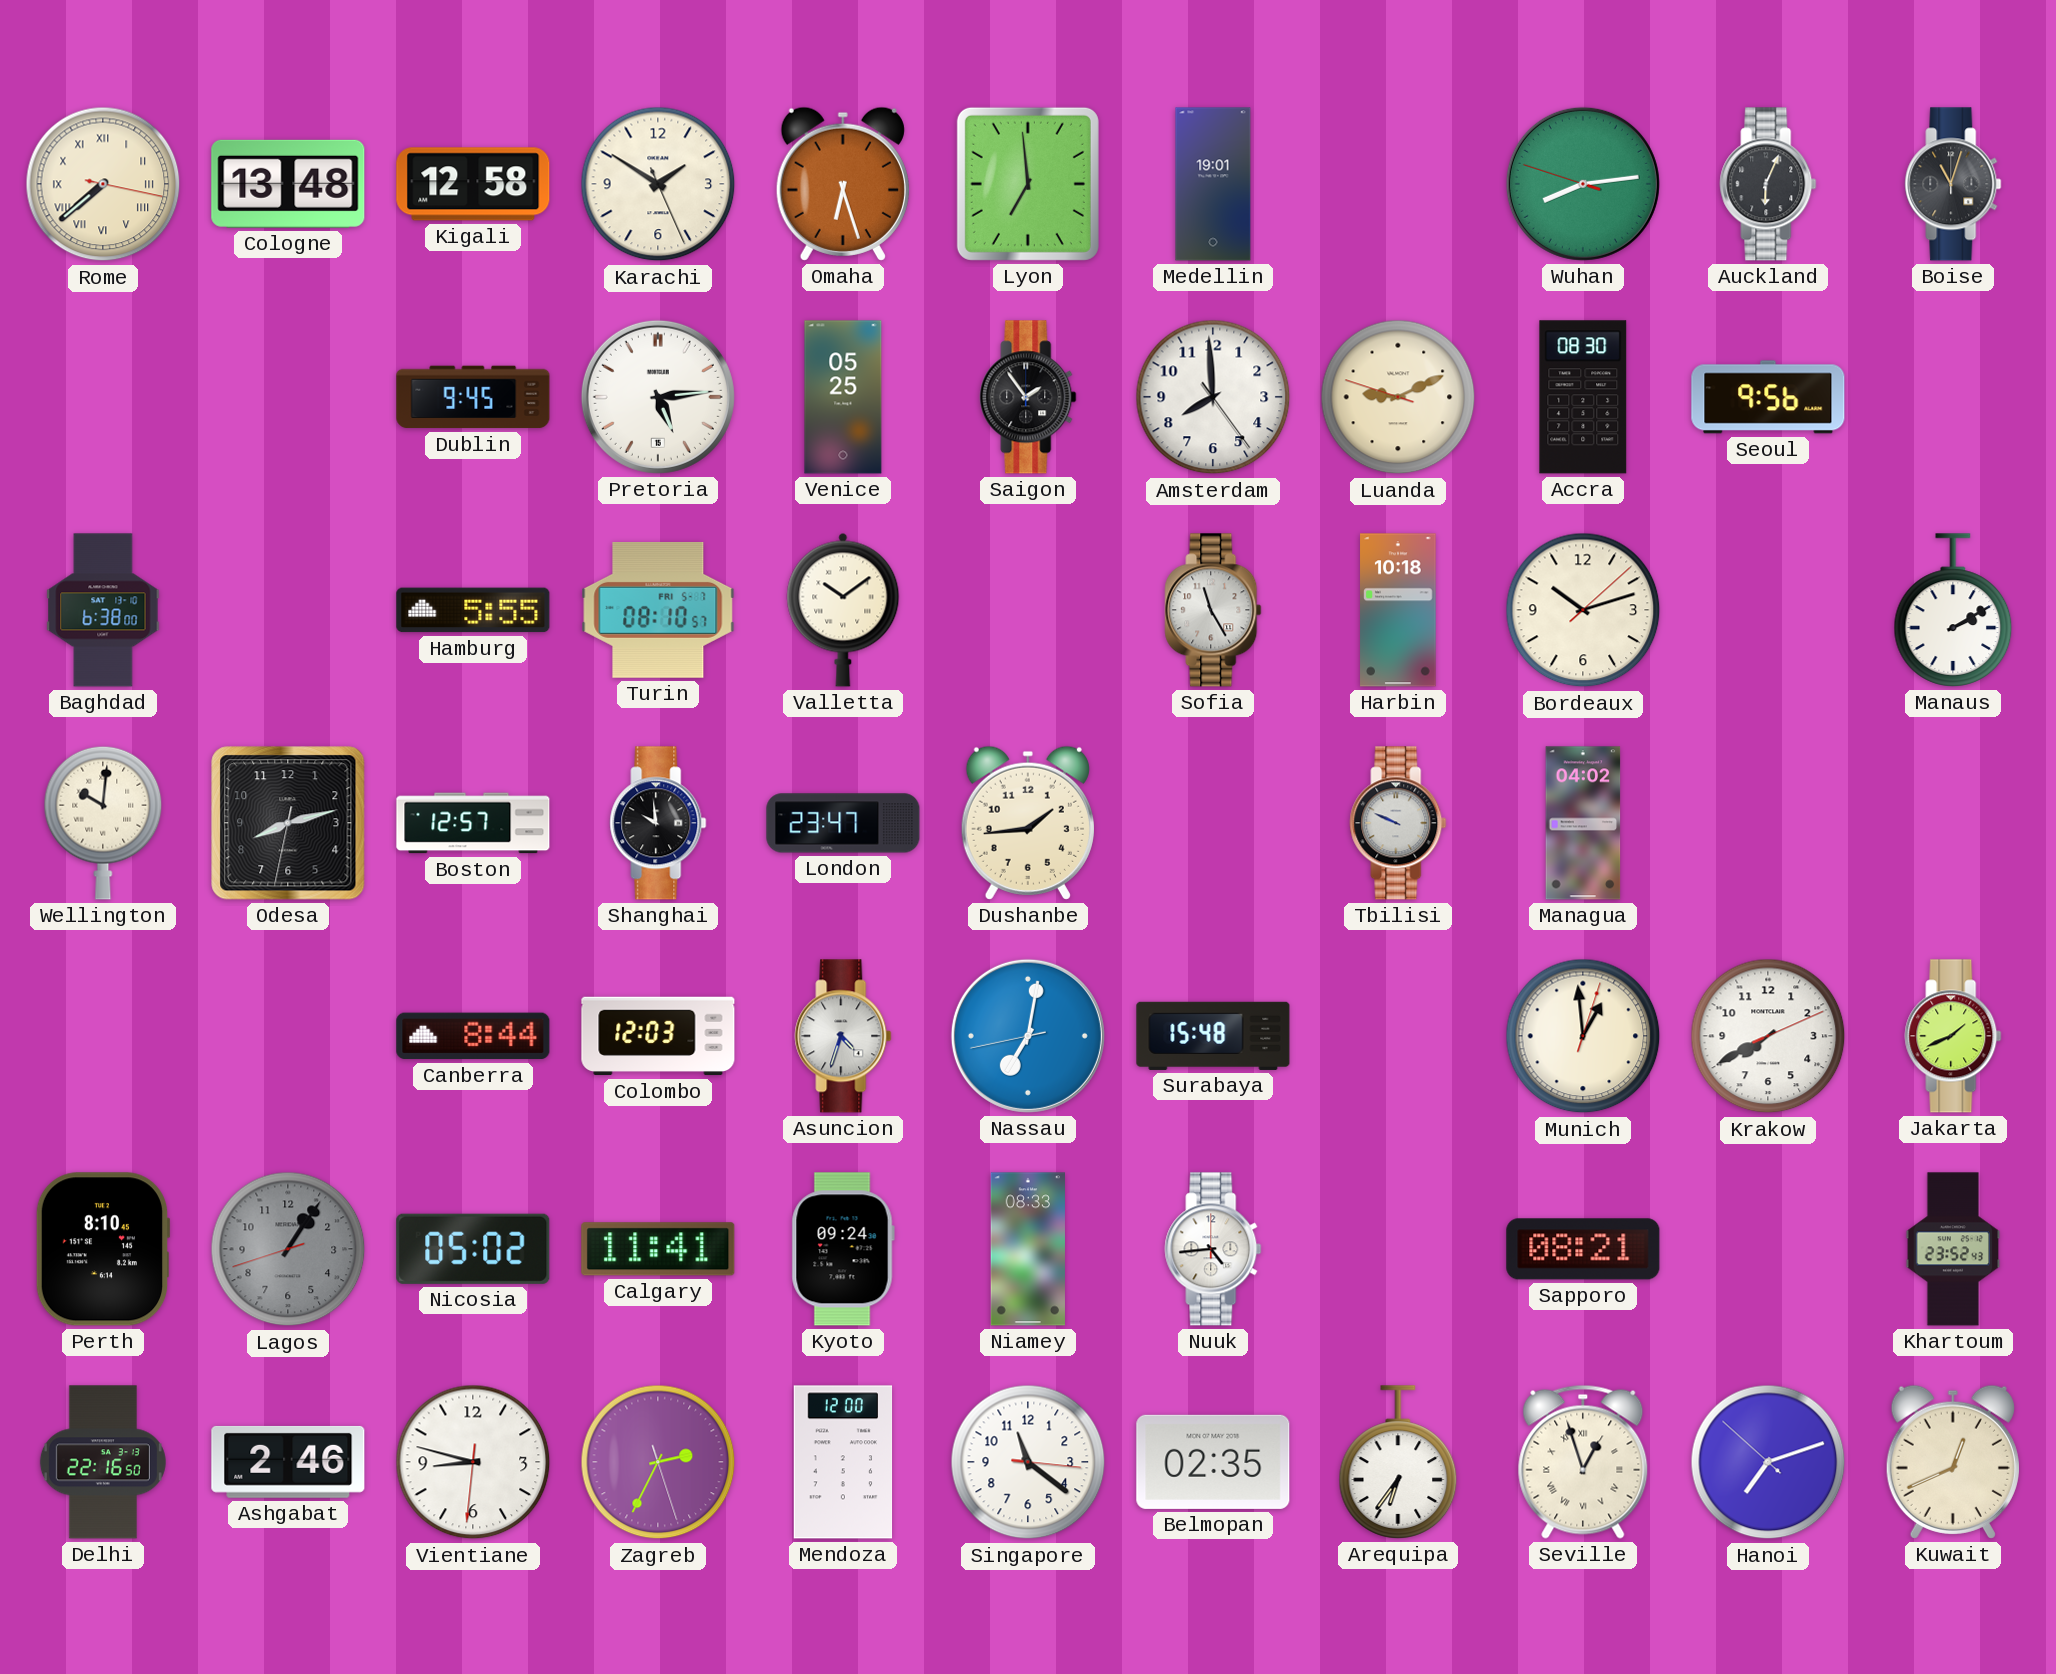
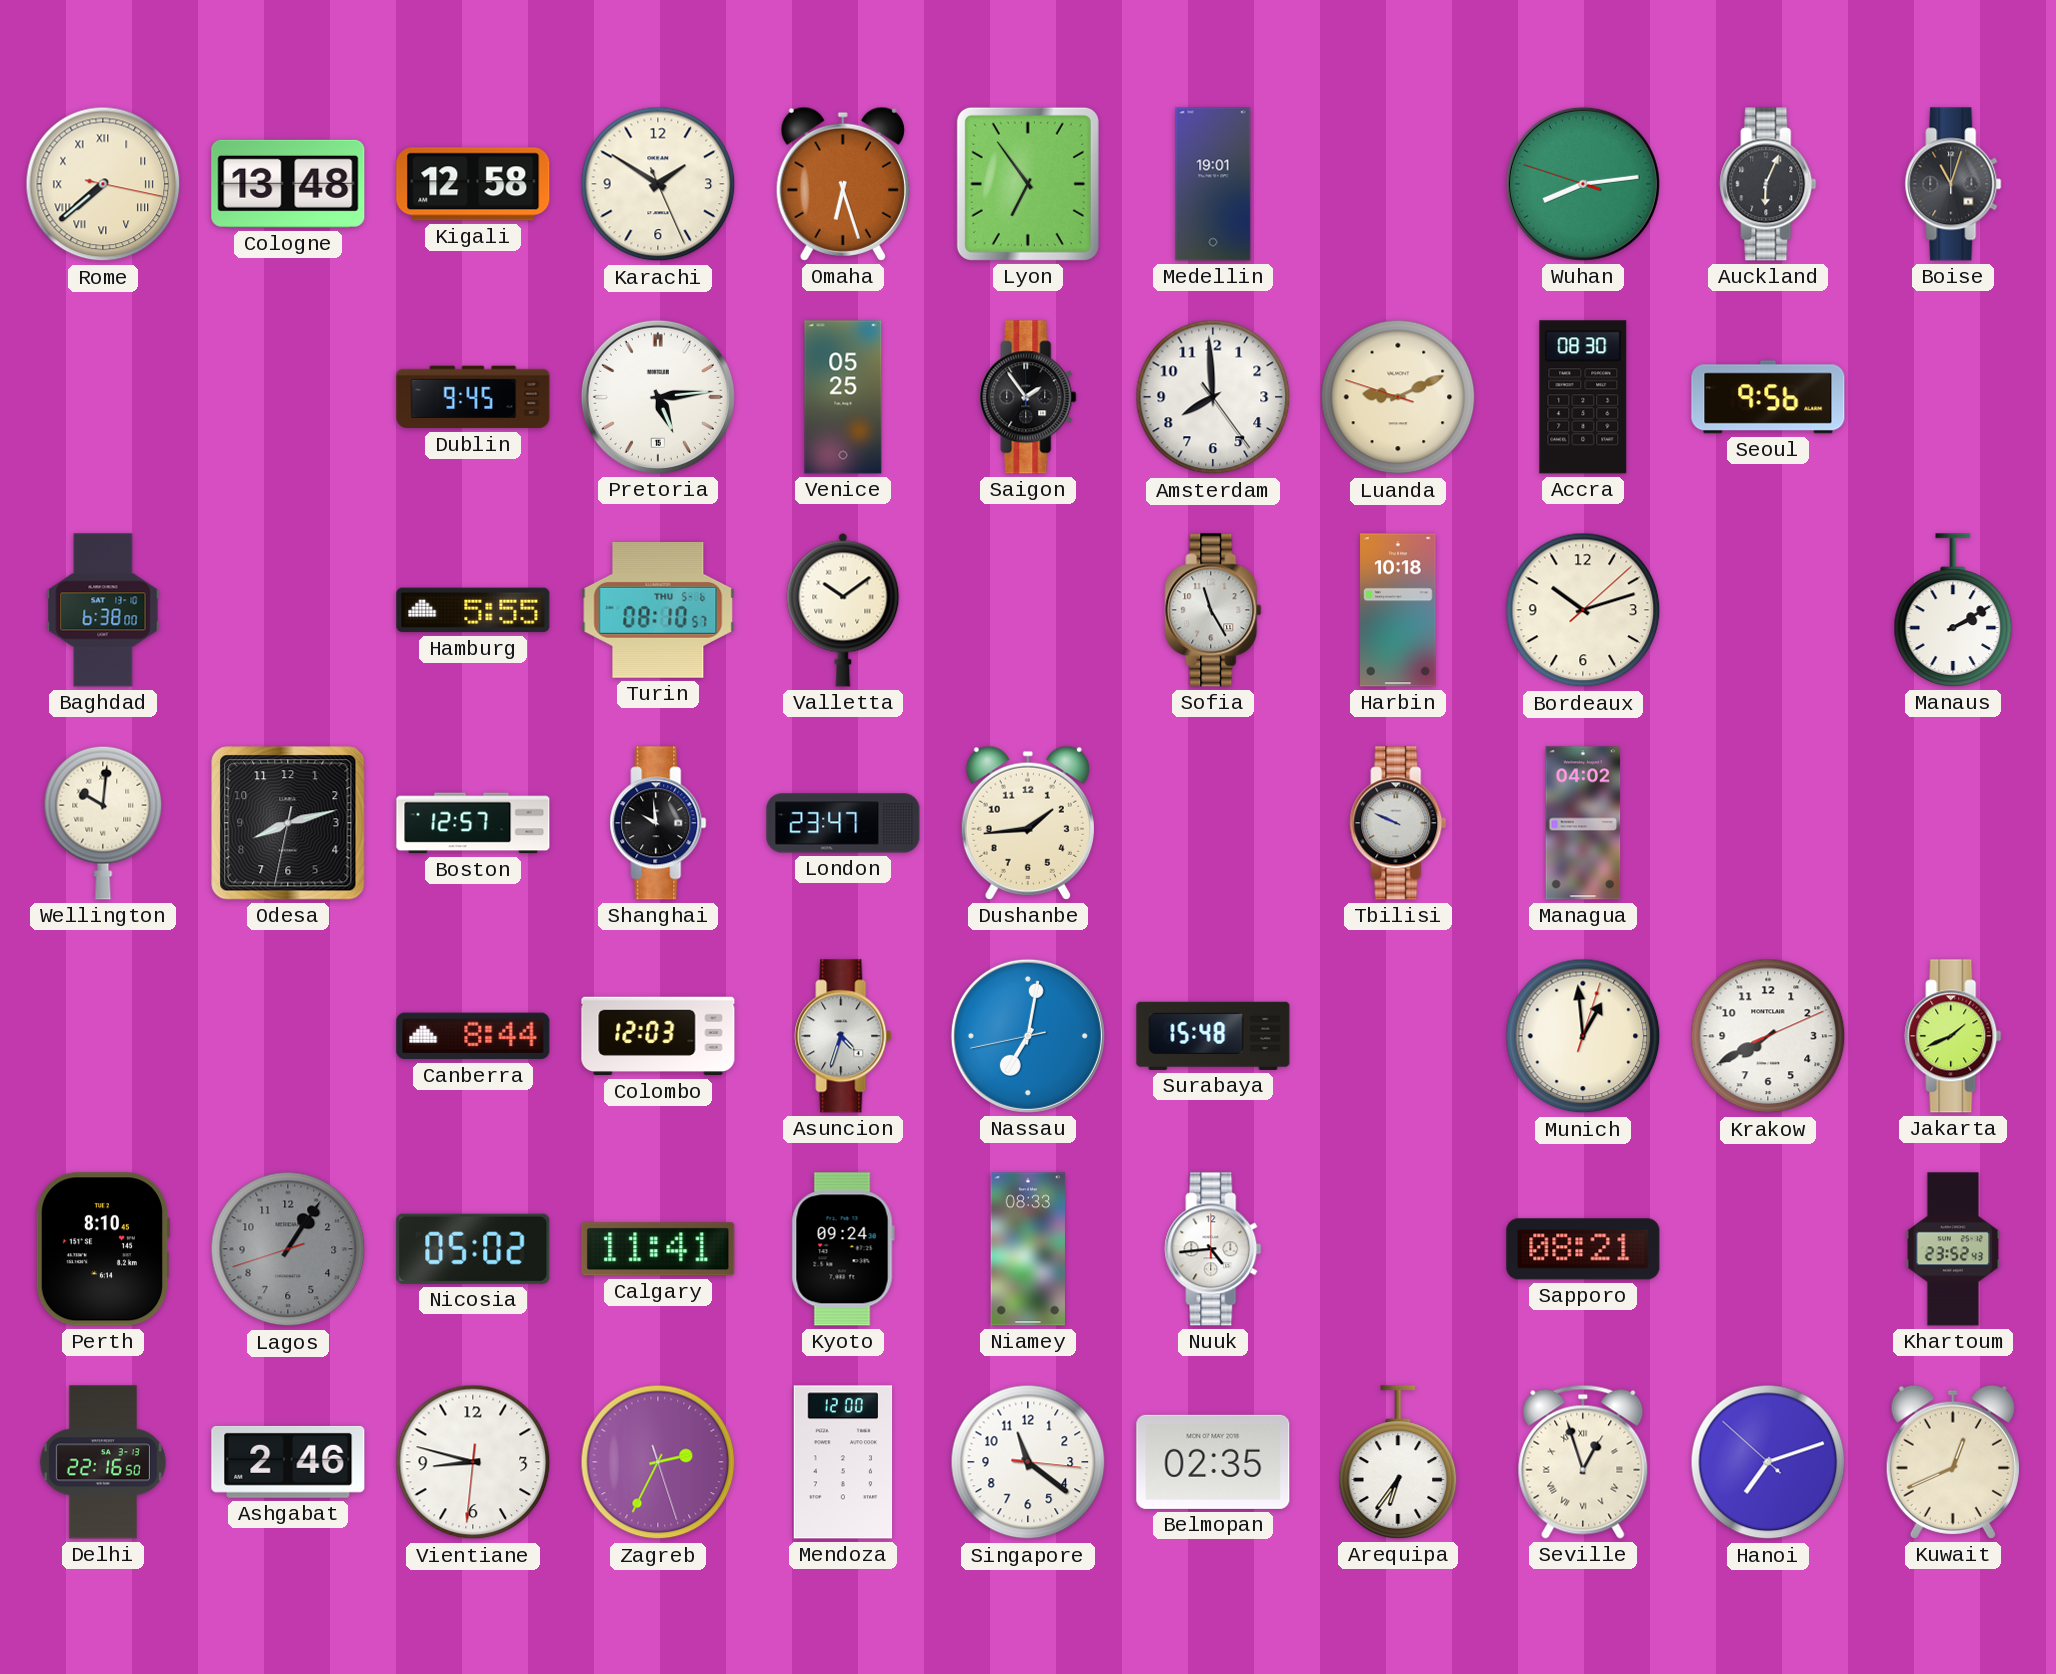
Lyon: 6:59 -> 6:54 (1028, 184)
Turin date: FRI 5-7 -> THU 5-6 (658, 610)
